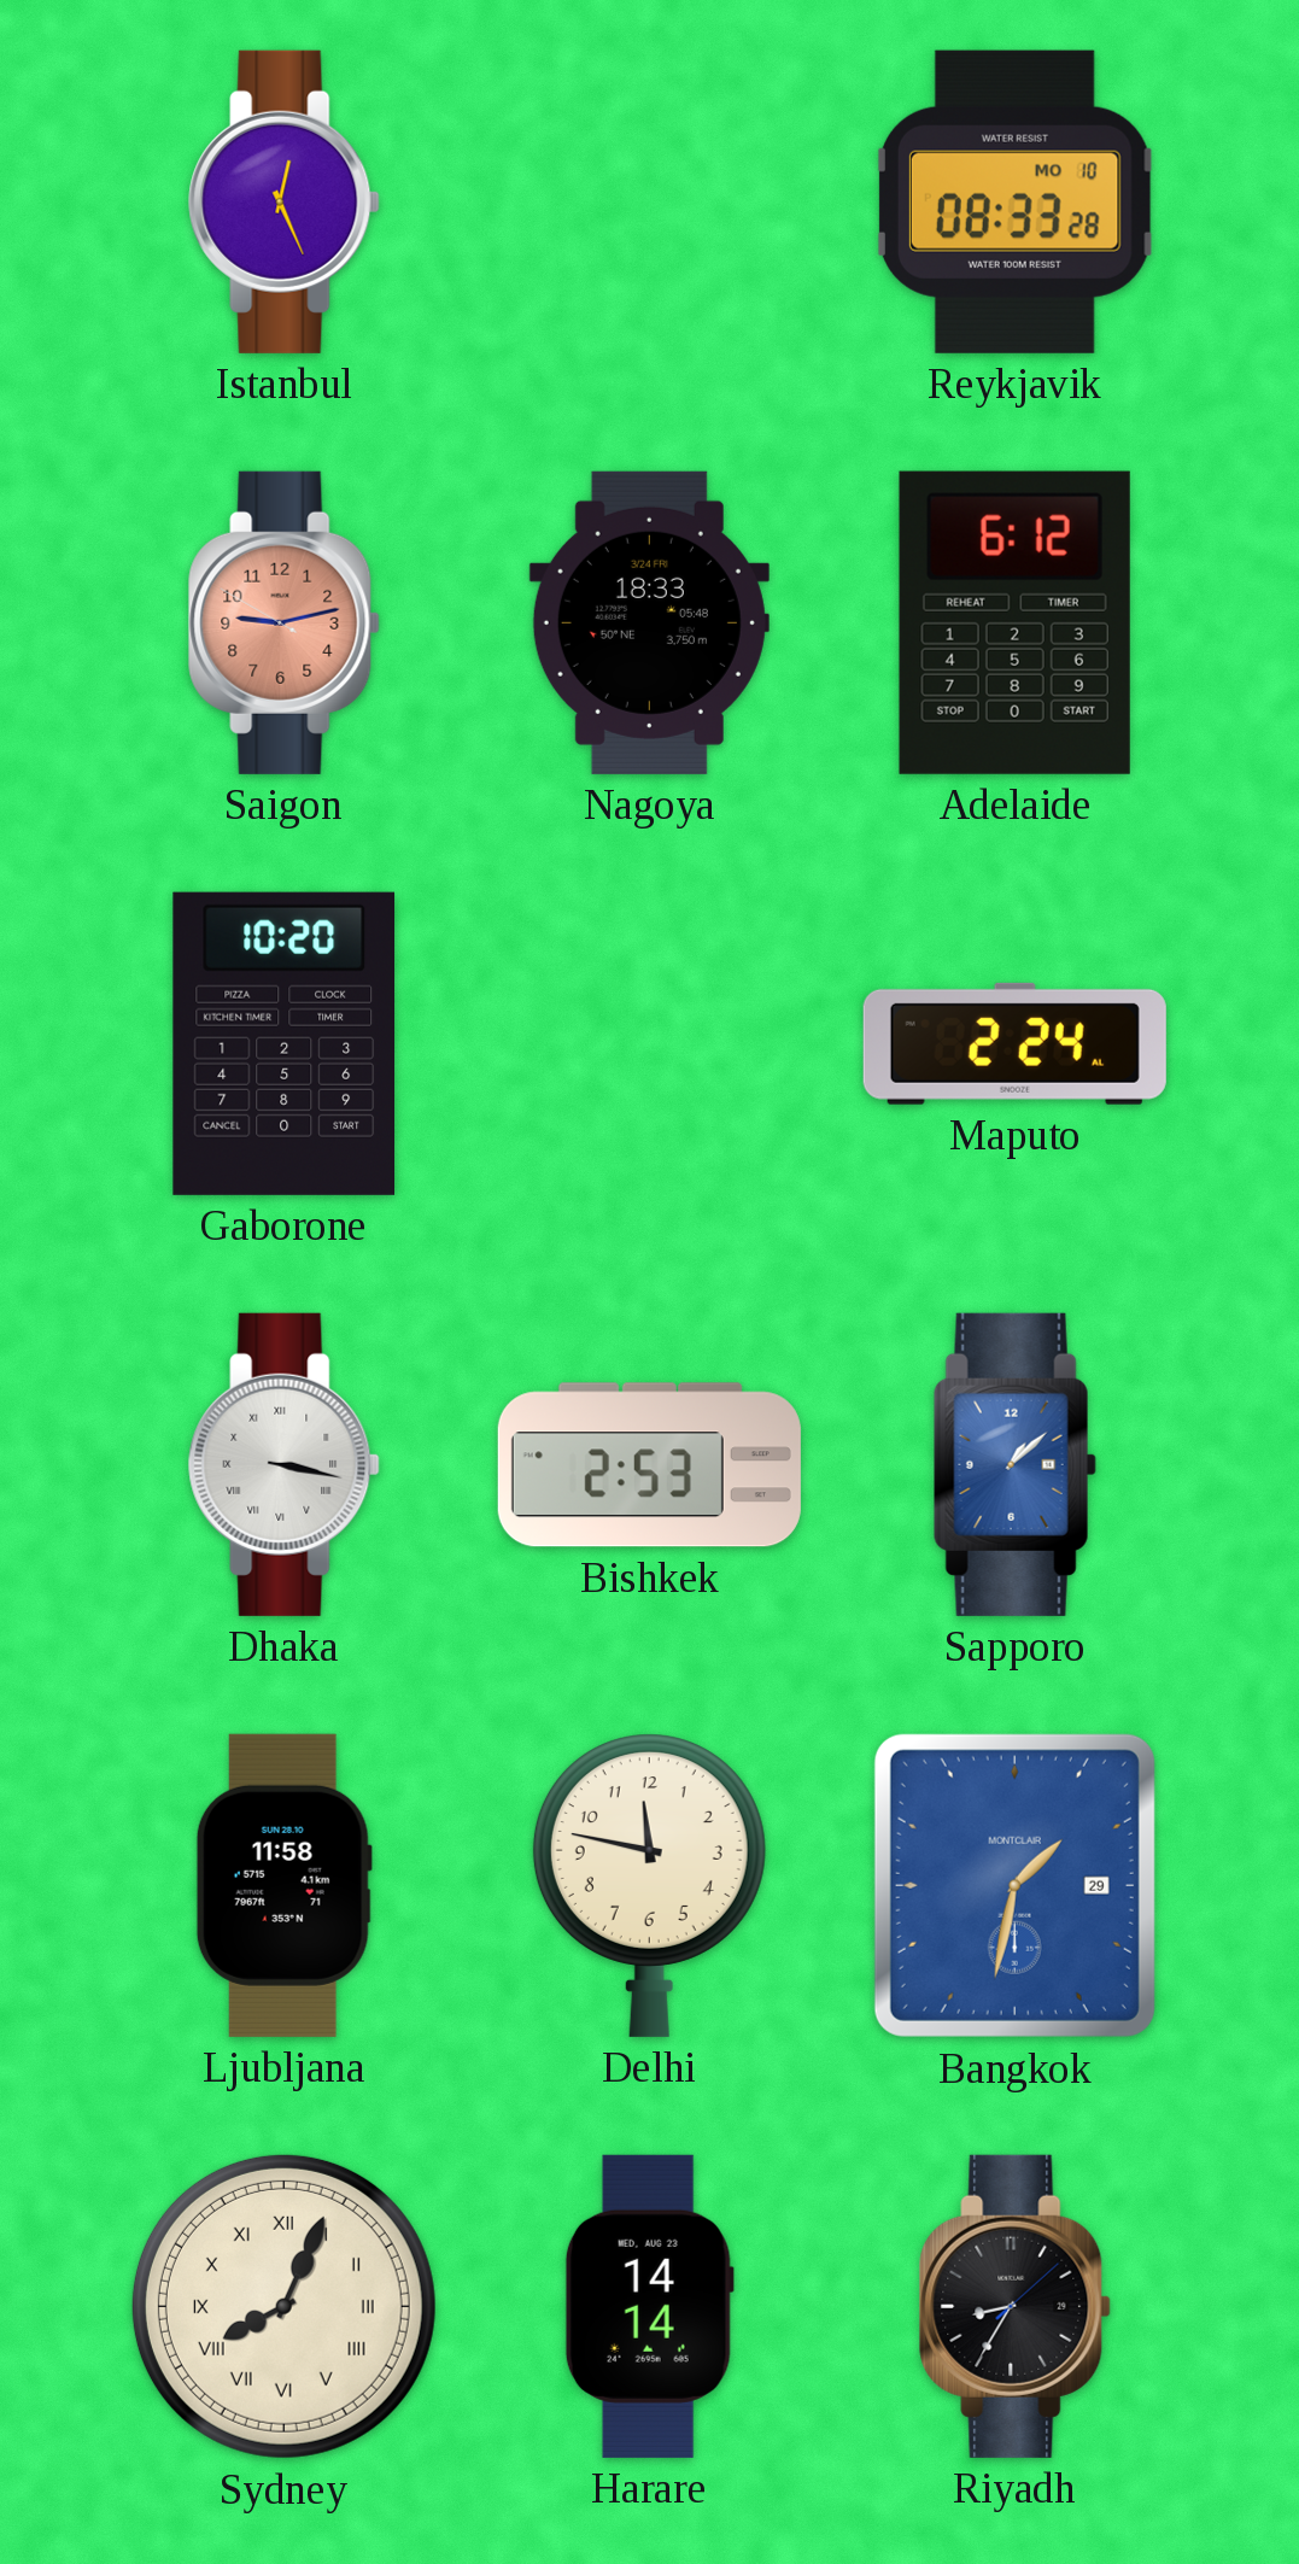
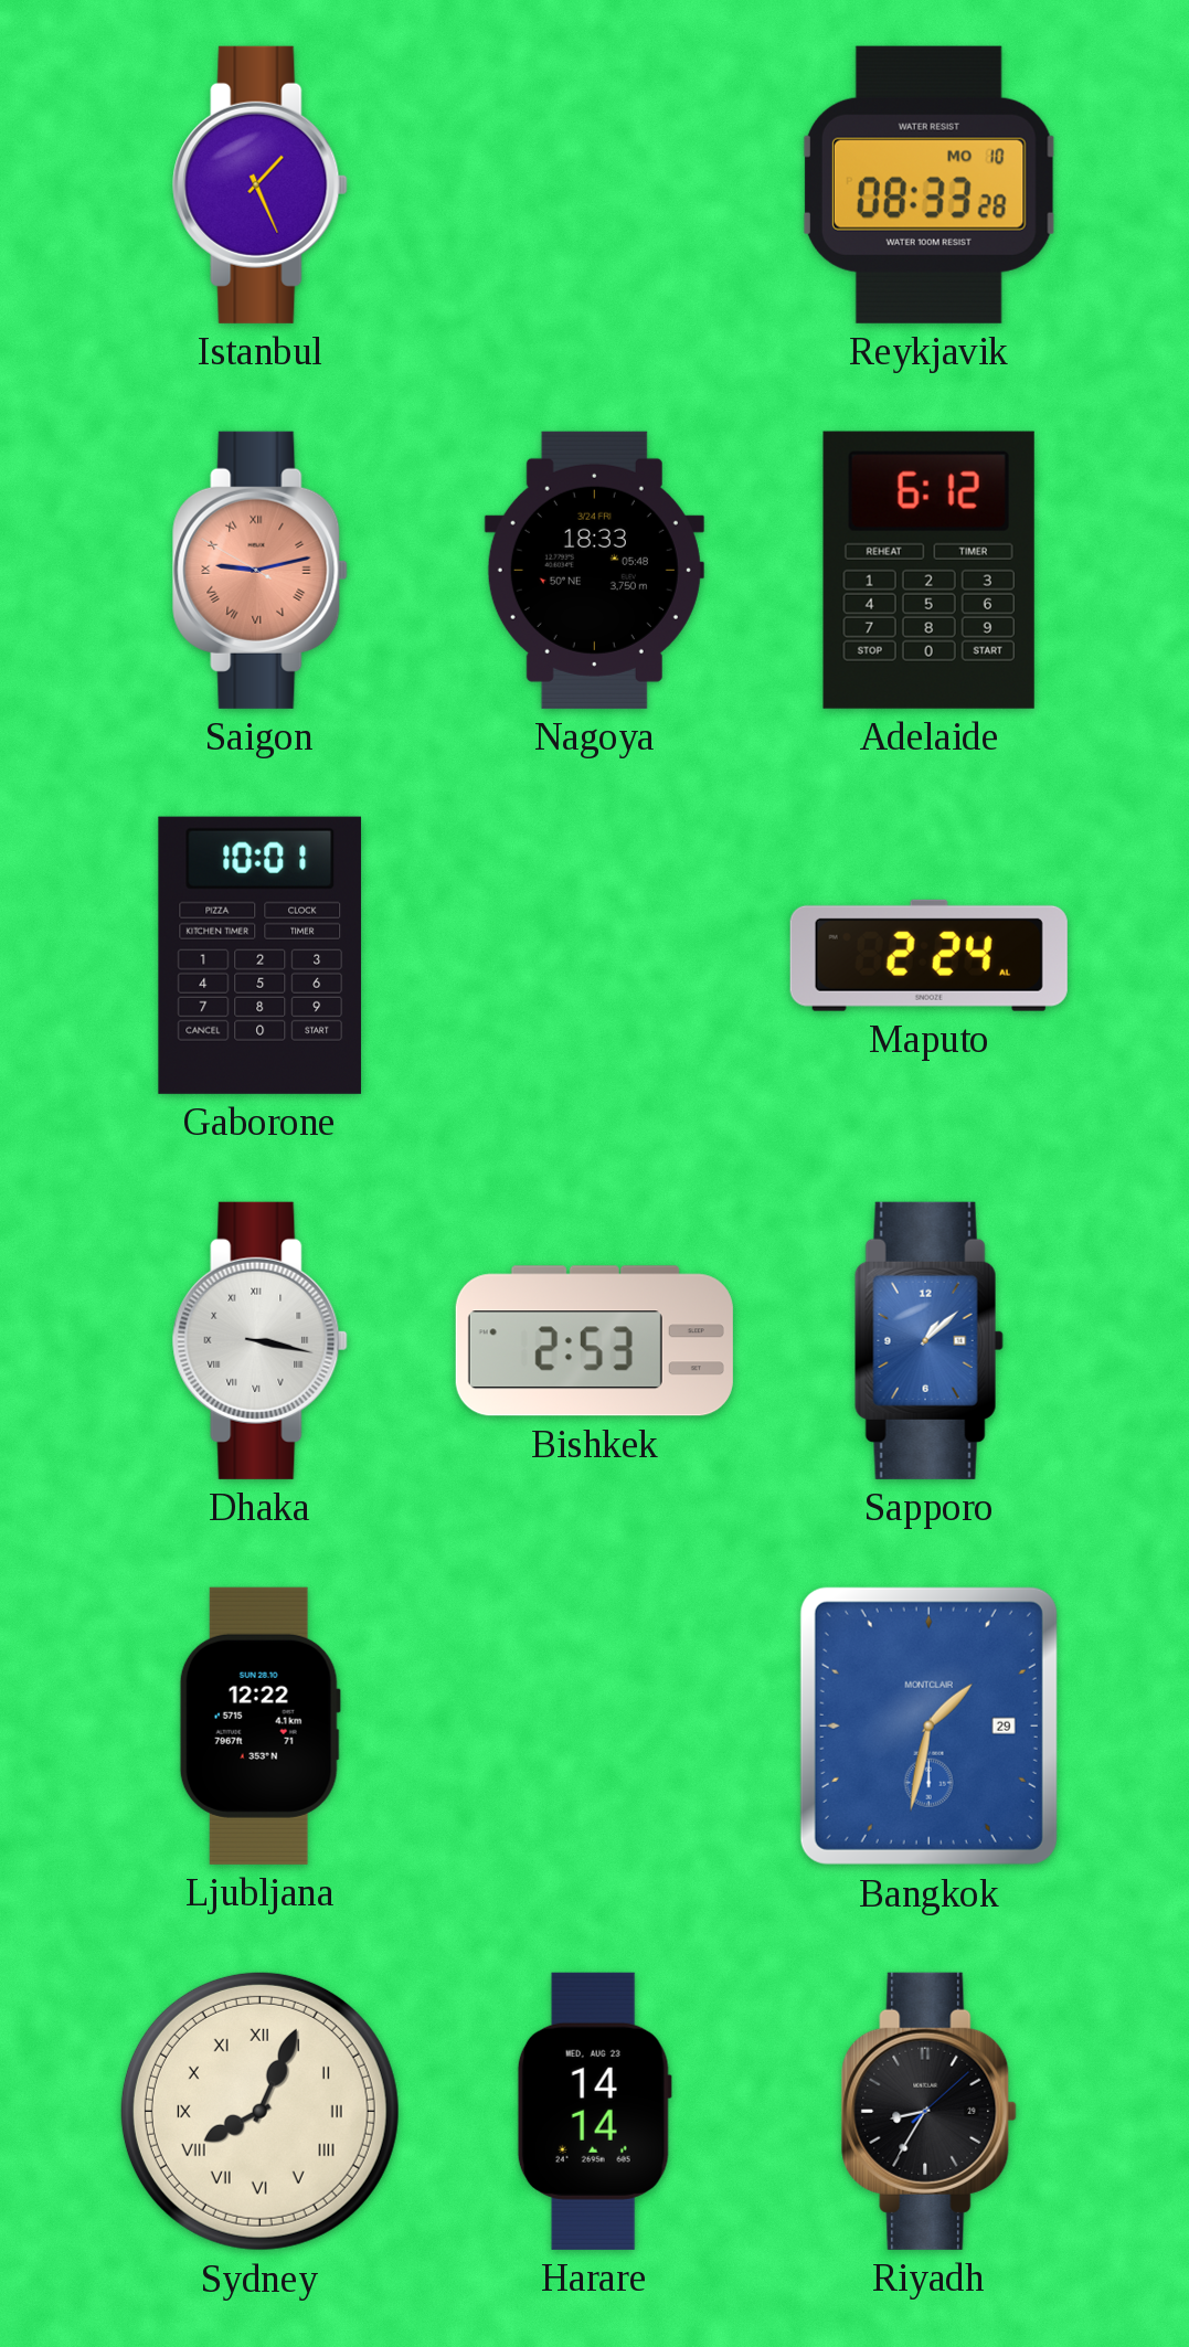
Istanbul: 12:26 -> 1:26 (261, 184)
Saigon numerals: Arabic -> Roman (261, 570)
Gaborone: 10:20 -> 10:01 (261, 955)
Ljubljana: 11:58 -> 12:22 (259, 1725)
Delhi: 11:47 -> none (649, 1885)
